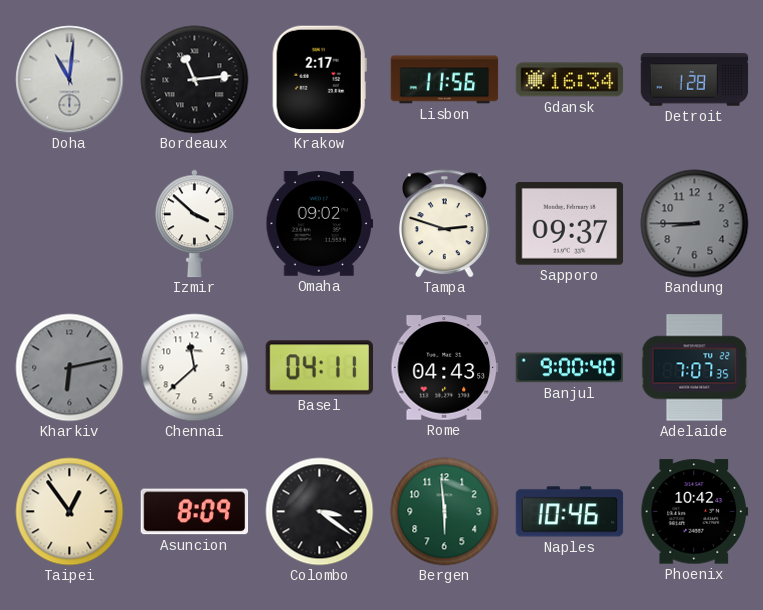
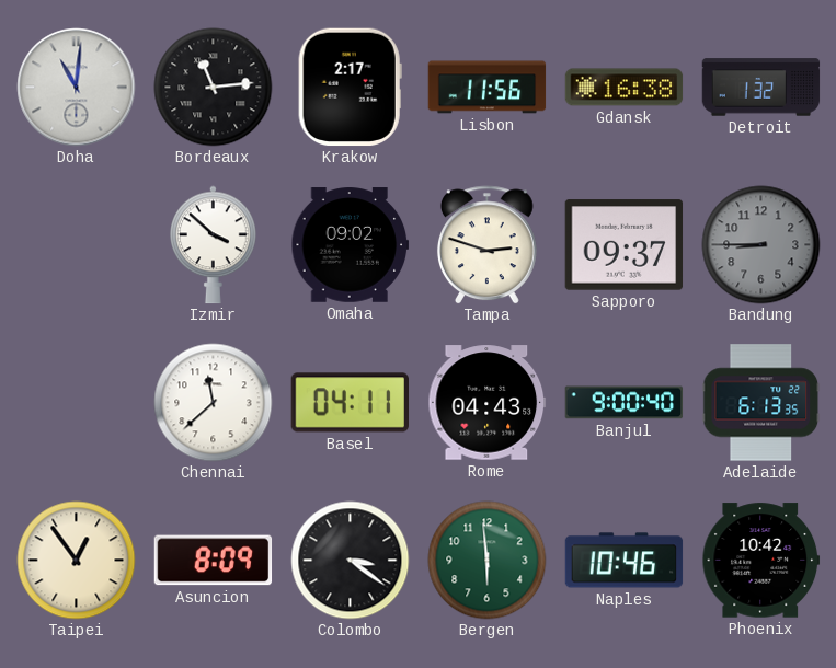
Gdansk: 16:34 -> 16:38 (625, 88)
Detroit: 1:28 -> 1:32 (761, 88)
Kharkiv: 6:13 -> none (70, 368)
Adelaide: 7:07 -> 6:13 (761, 403)
